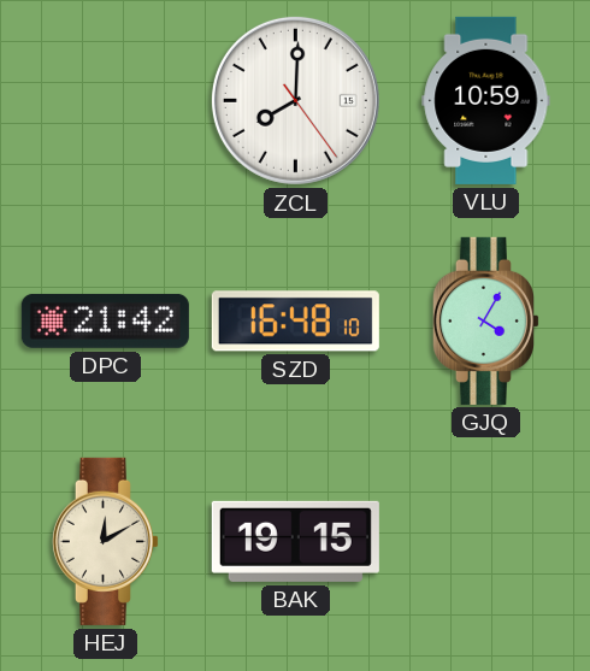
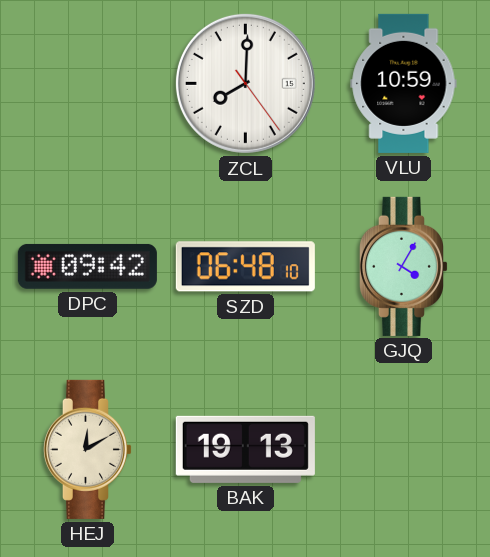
DPC: 21:42 -> 09:42 (87, 266)
SZD: 16:48 -> 06:48 (245, 267)
BAK: 19:15 -> 19:13 (245, 449)
